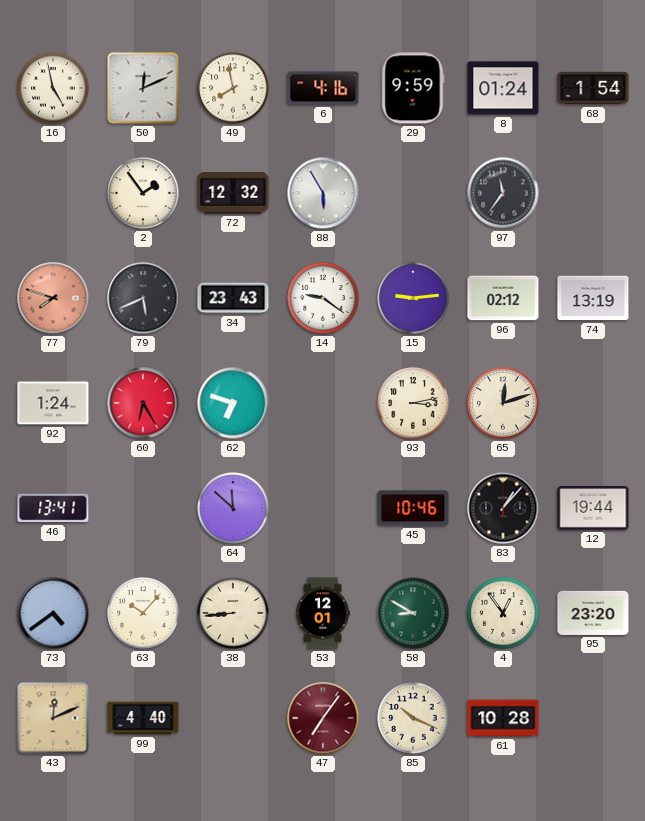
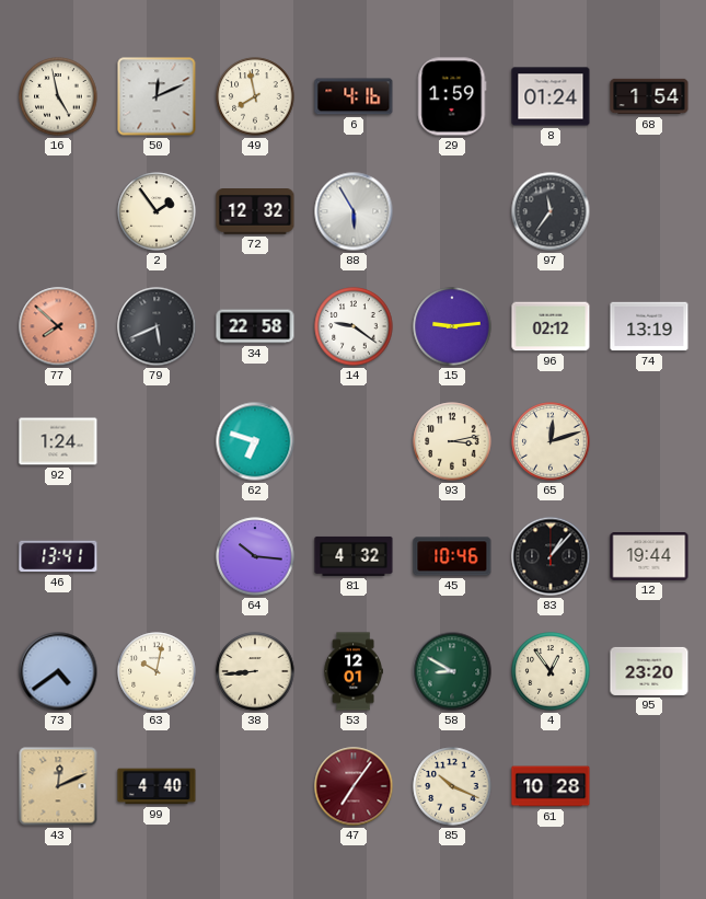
29: 9:59 -> 1:59 (452, 96)
77: 7:48 -> 7:52 (58, 326)
34: 23:43 -> 22:58 (255, 326)
60: 6:25 -> none (143, 403)
64: 11:52 -> 10:16 (255, 556)
81: none -> 4:32 (354, 556)
63: 10:07 -> 10:02 (157, 671)
